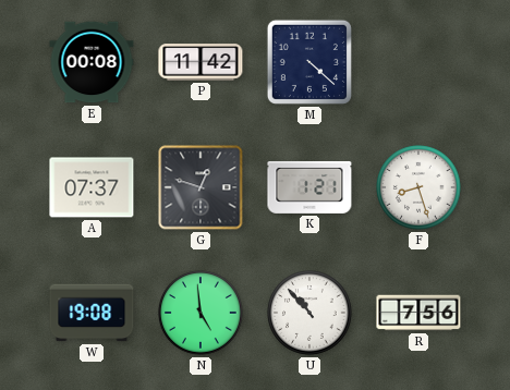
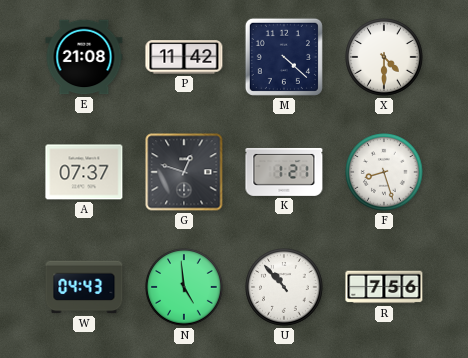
E: 00:08 -> 21:08 (84, 57)
X: none -> 4:30 (384, 57)
W: 19:08 -> 04:43 (84, 287)
